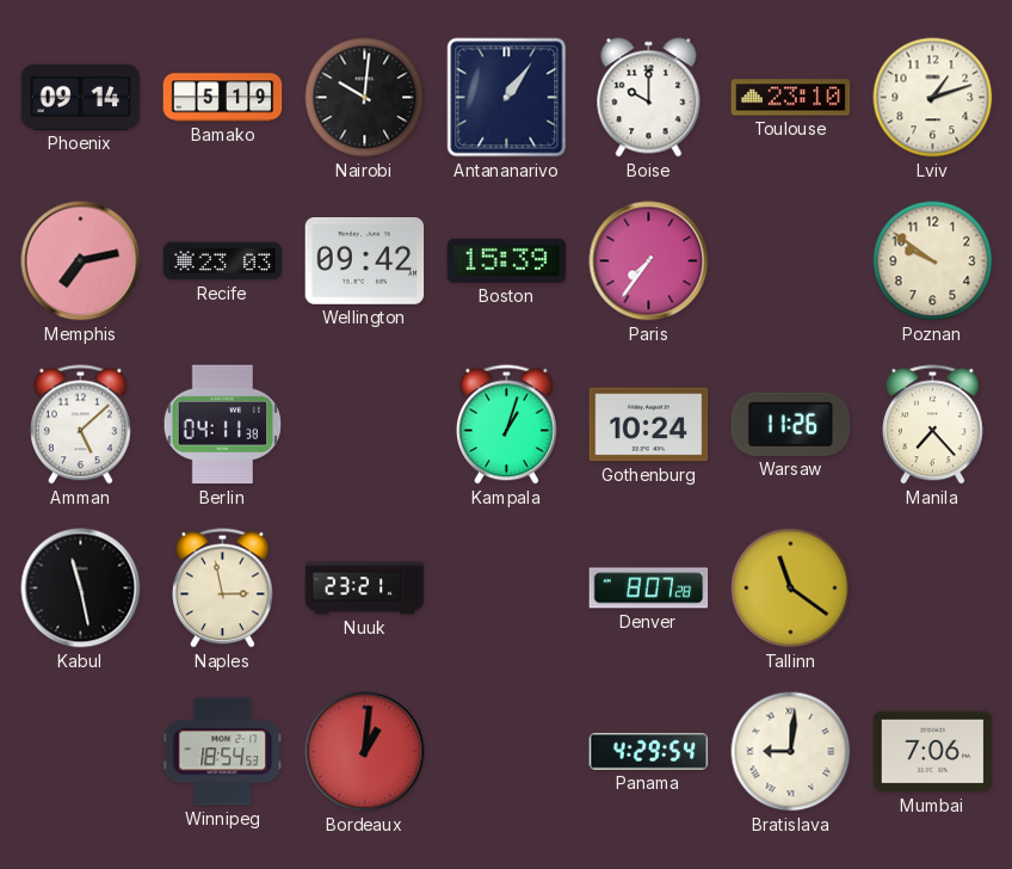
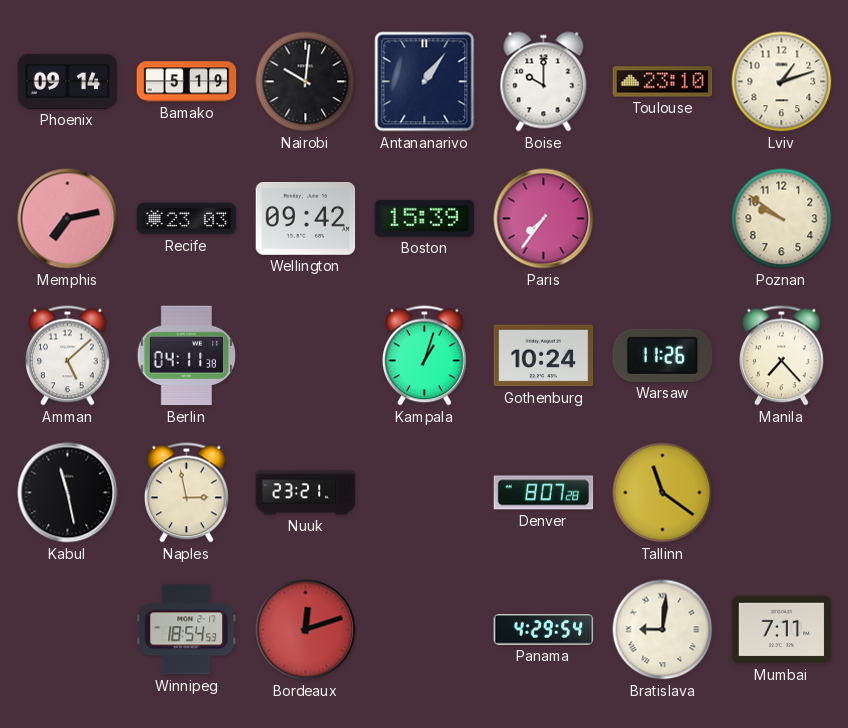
Bordeaux: 1:01 -> 12:12 (306, 630)
Mumbai: 7:06 -> 7:11 (782, 630)
